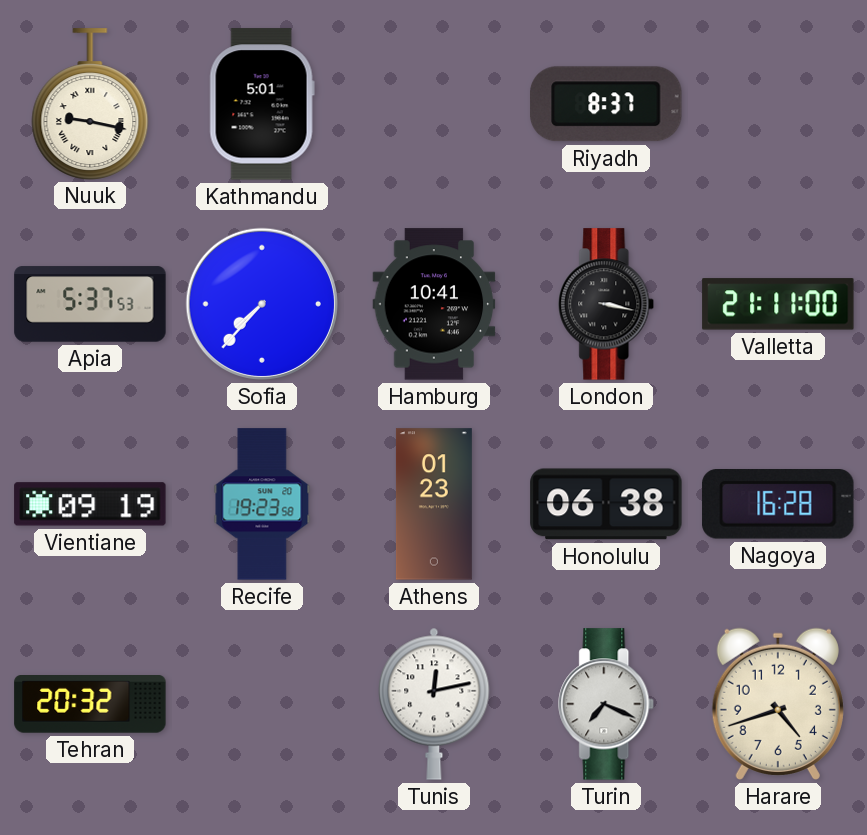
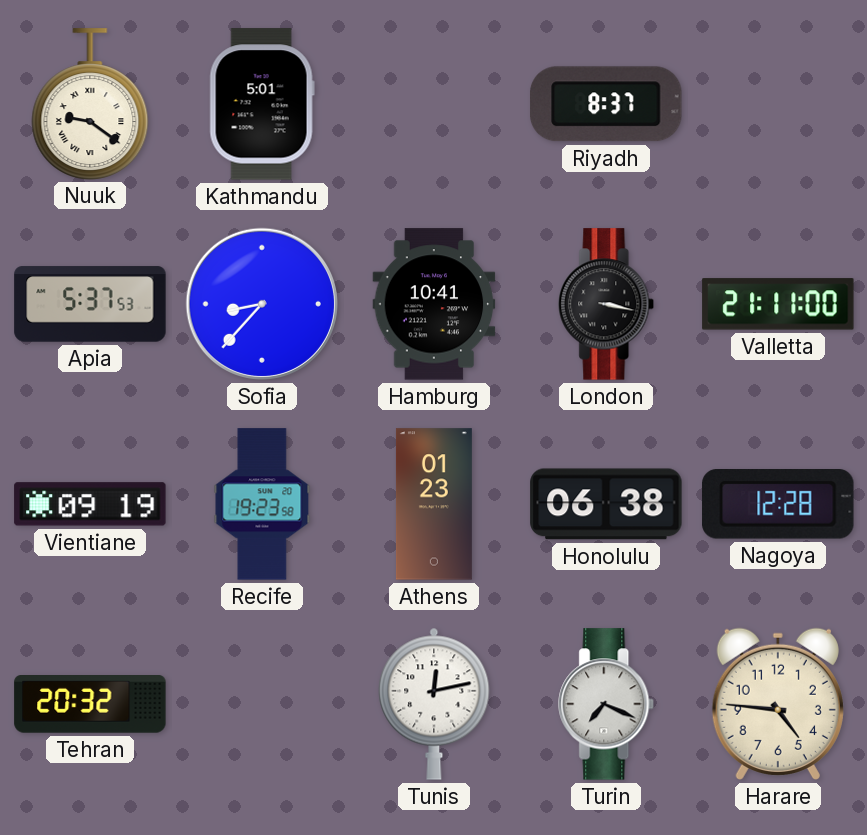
Nuuk: 9:17 -> 9:21 (90, 104)
Sofia: 7:37 -> 8:37 (262, 304)
Nagoya: 16:28 -> 12:28 (778, 505)
Harare: 4:42 -> 4:46 (778, 704)
